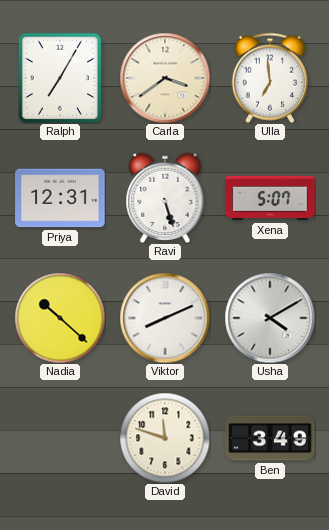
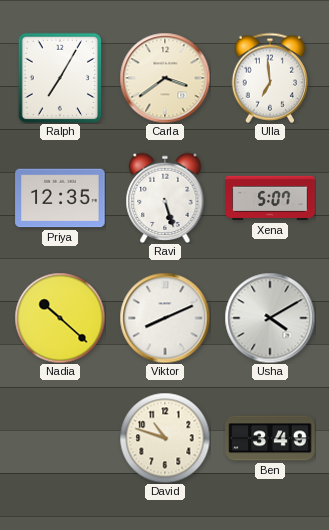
Priya: 12:31 -> 12:35 (60, 198)
David: 11:48 -> 10:48 (165, 438)
